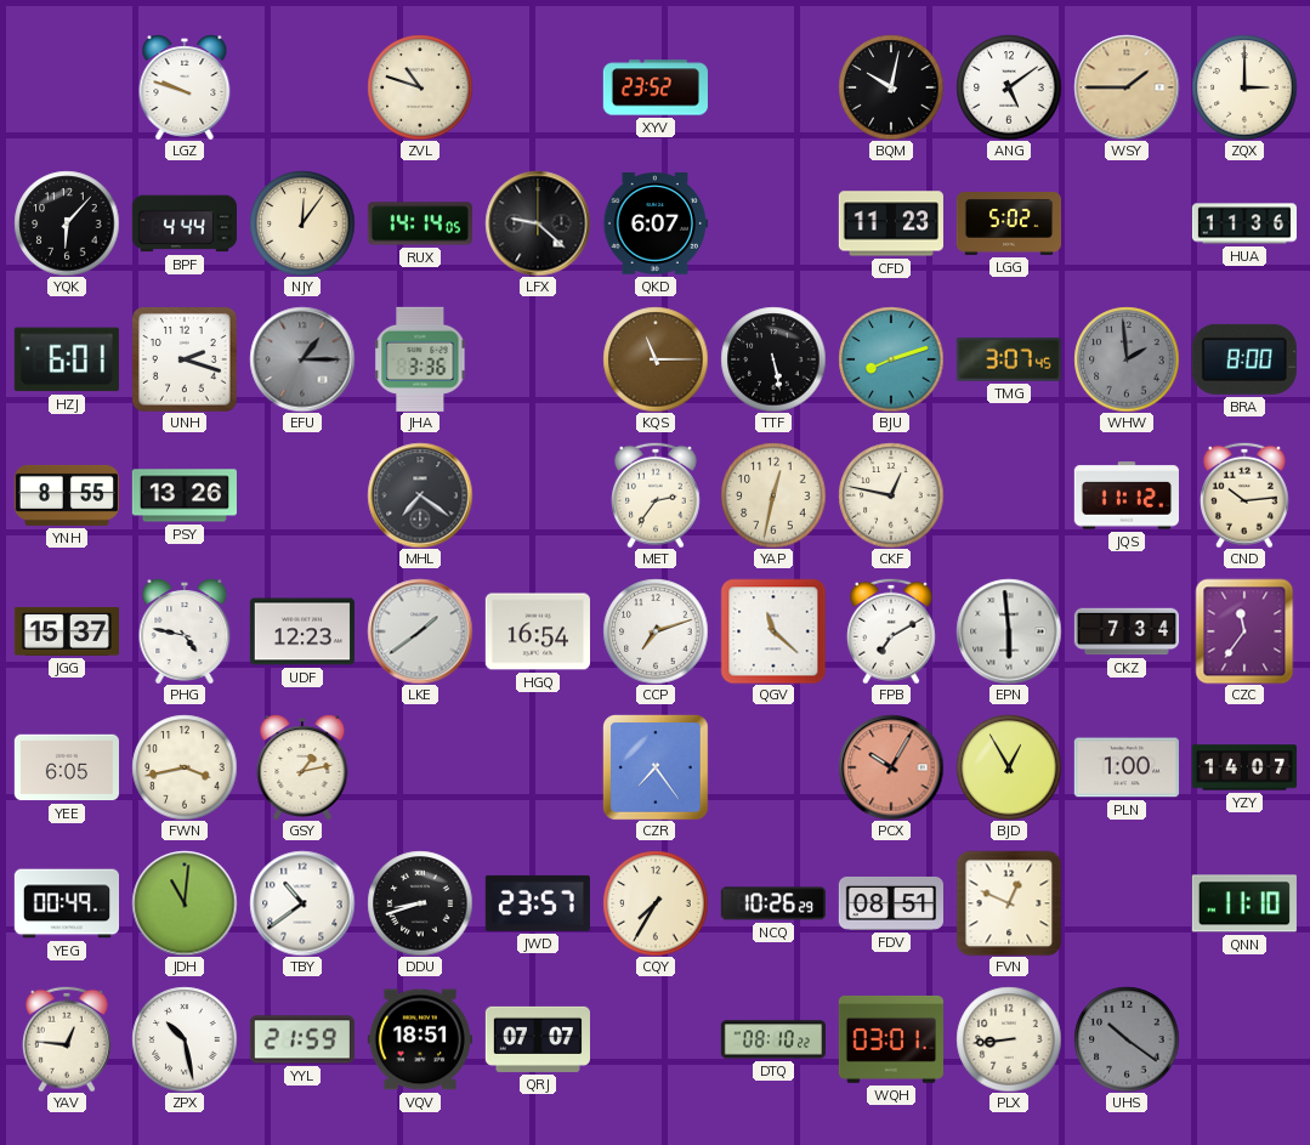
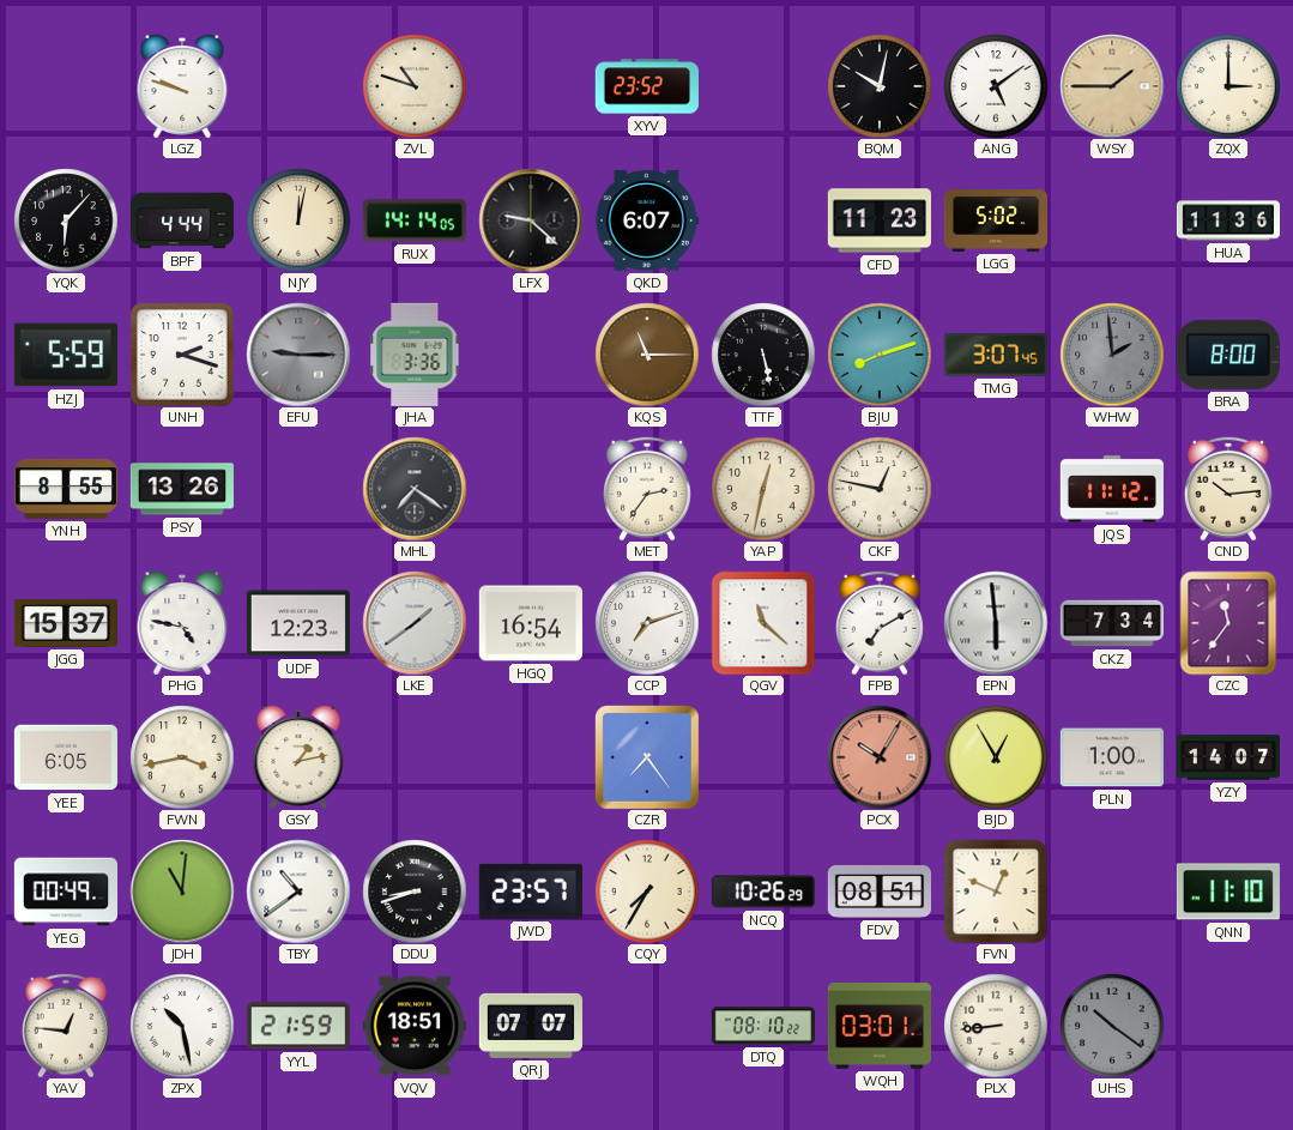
NJY: 12:06 -> 12:02 (298, 220)
HZJ: 6:01 -> 5:59 (66, 355)
EFU: 1:15 -> 9:15 (298, 355)
